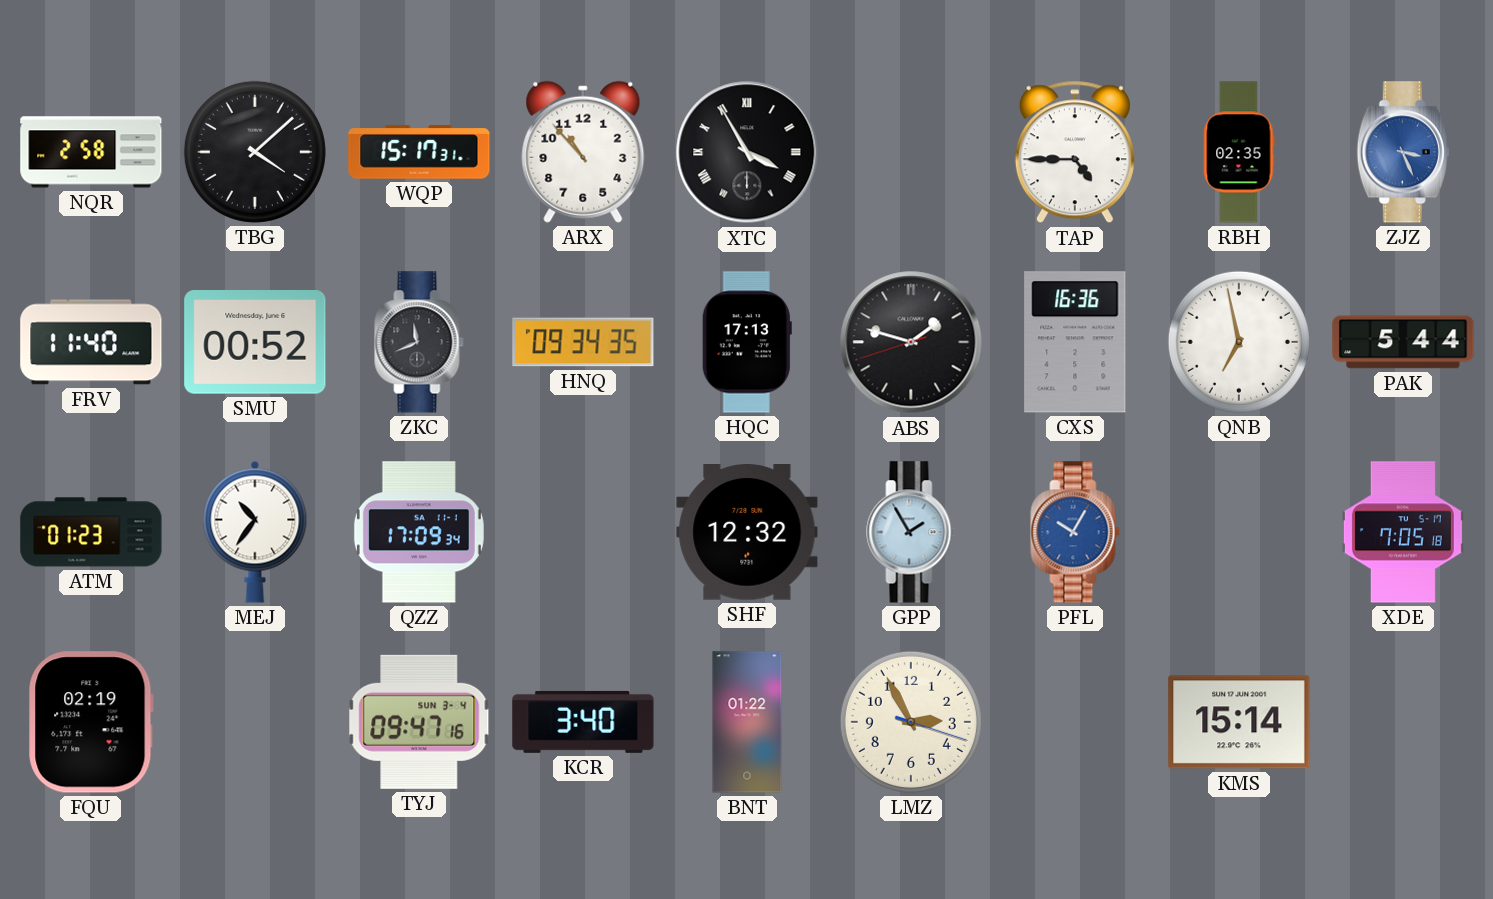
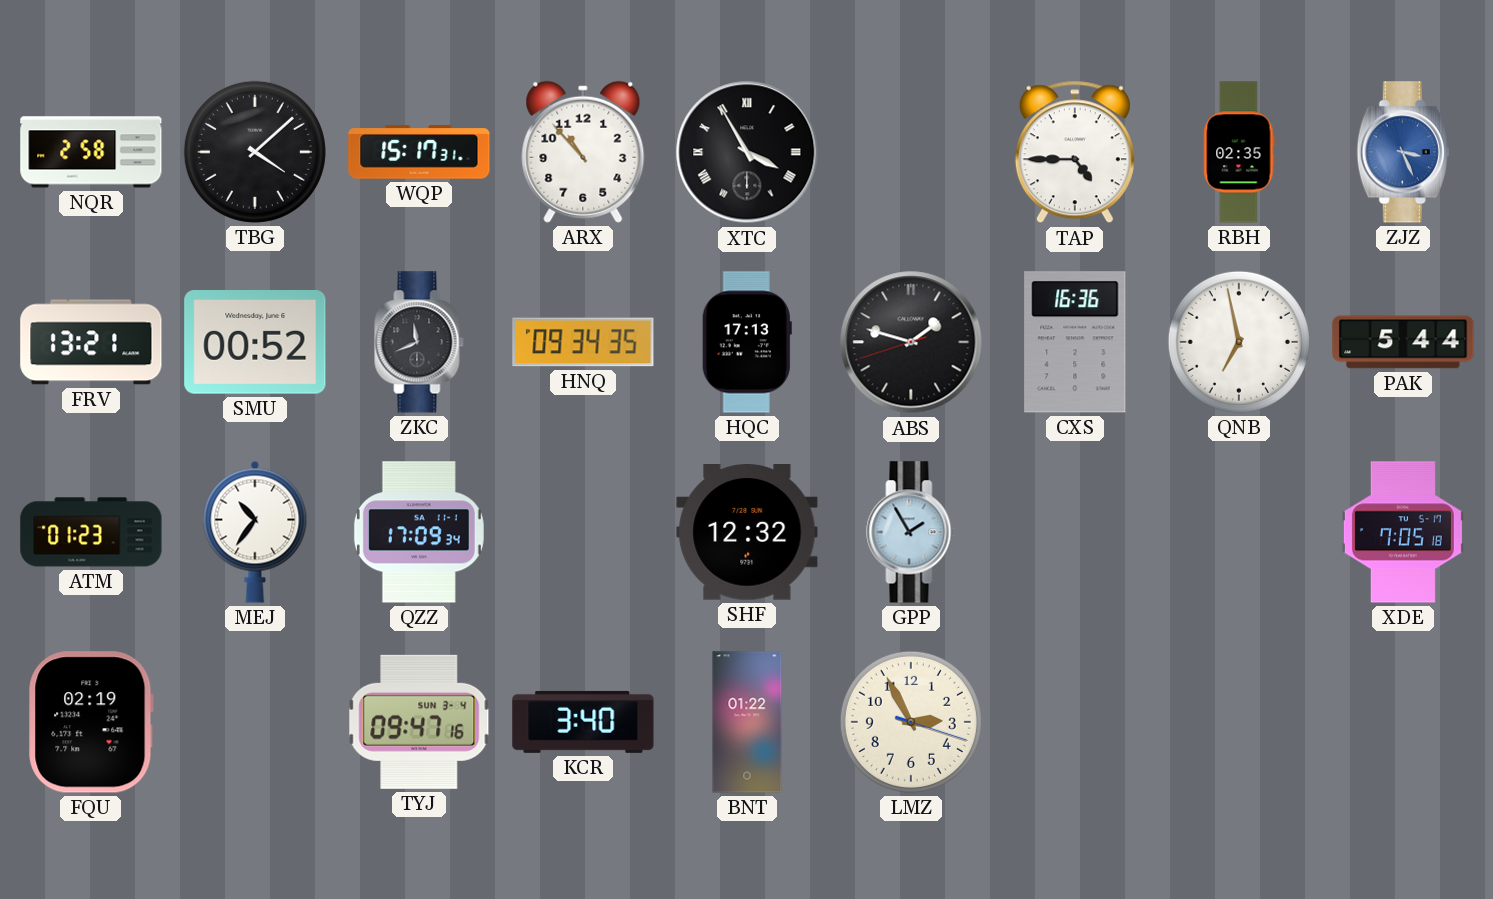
FRV: 11:40 -> 13:21 (91, 342)
PFL: 10:05 -> none (1075, 532)
KMS: 15:14 -> none (1239, 722)
